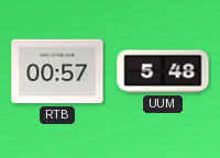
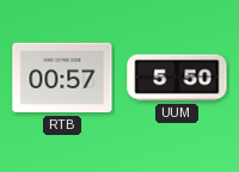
UUM: 5:48 -> 5:50 (177, 78)
